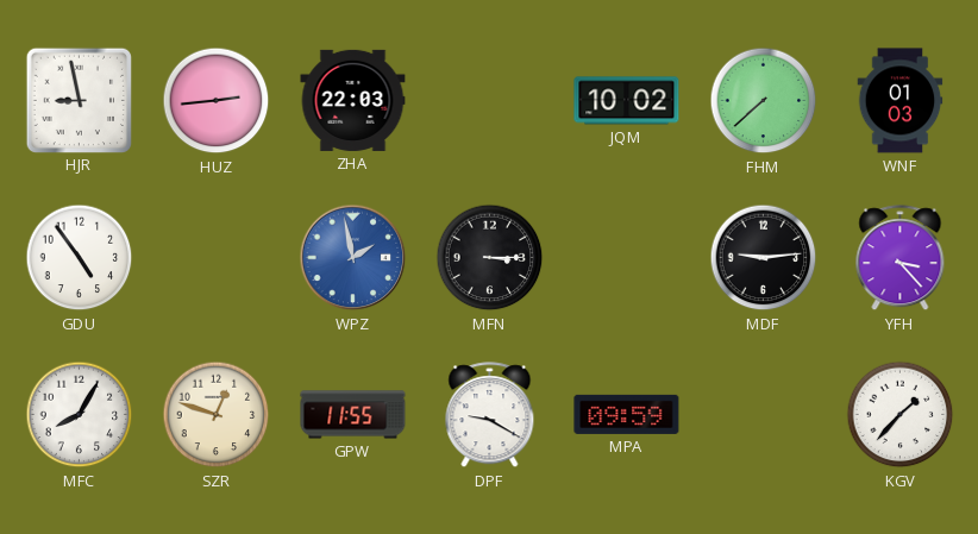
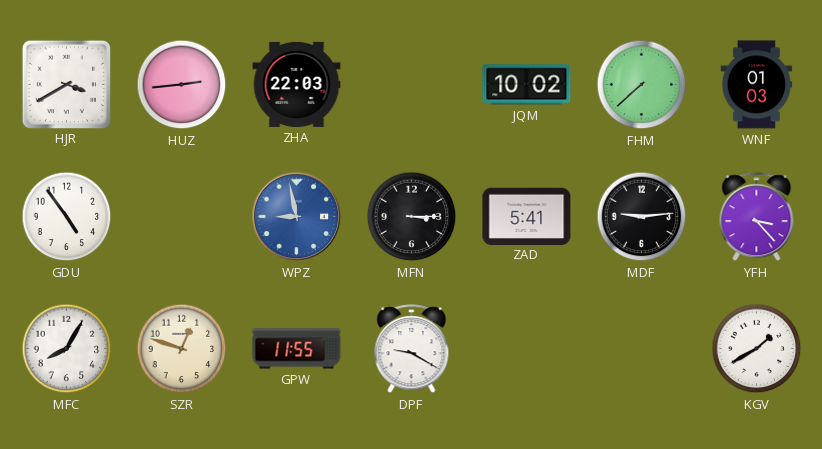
HJR: 8:58 -> 3:40 (66, 84)
WPZ: 1:58 -> 8:58 (297, 217)
ZAD: none -> 5:41 (527, 216)
MPA: 09:59 -> none (627, 414)
KGV: 1:37 -> 1:40 (757, 349)
